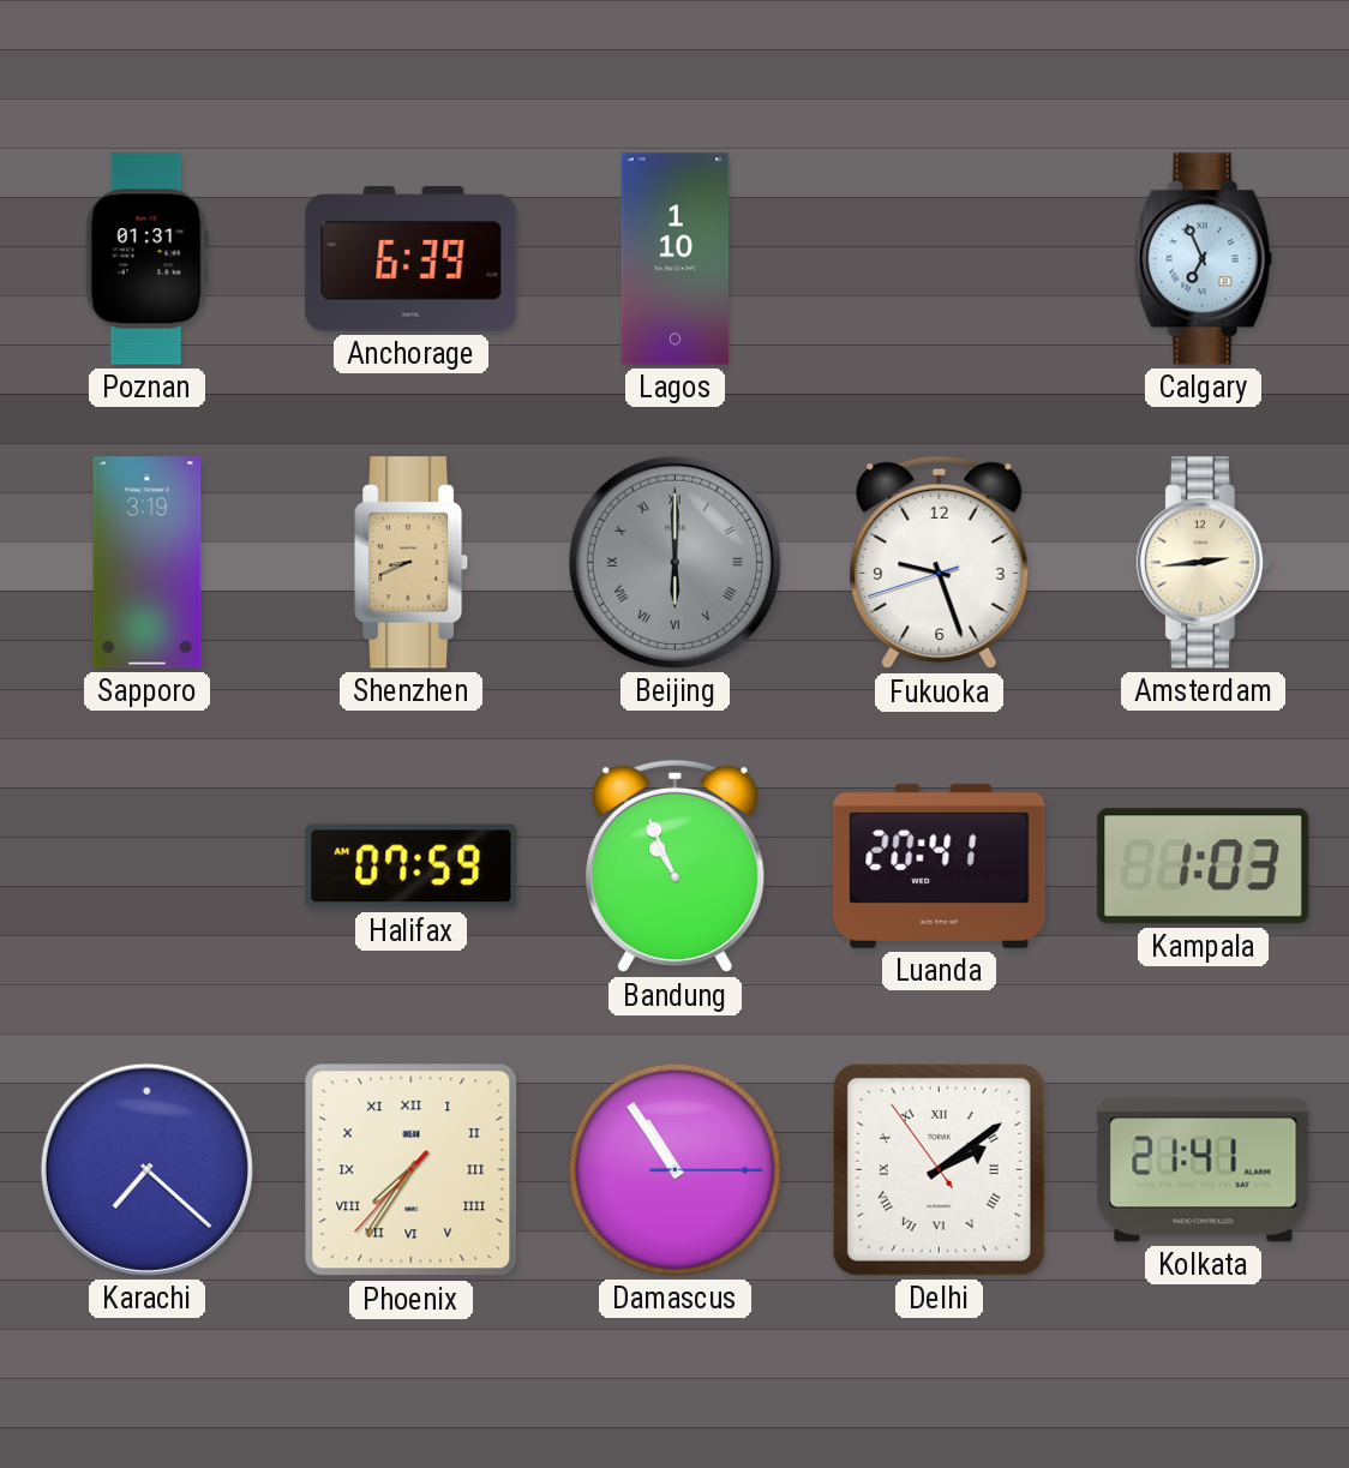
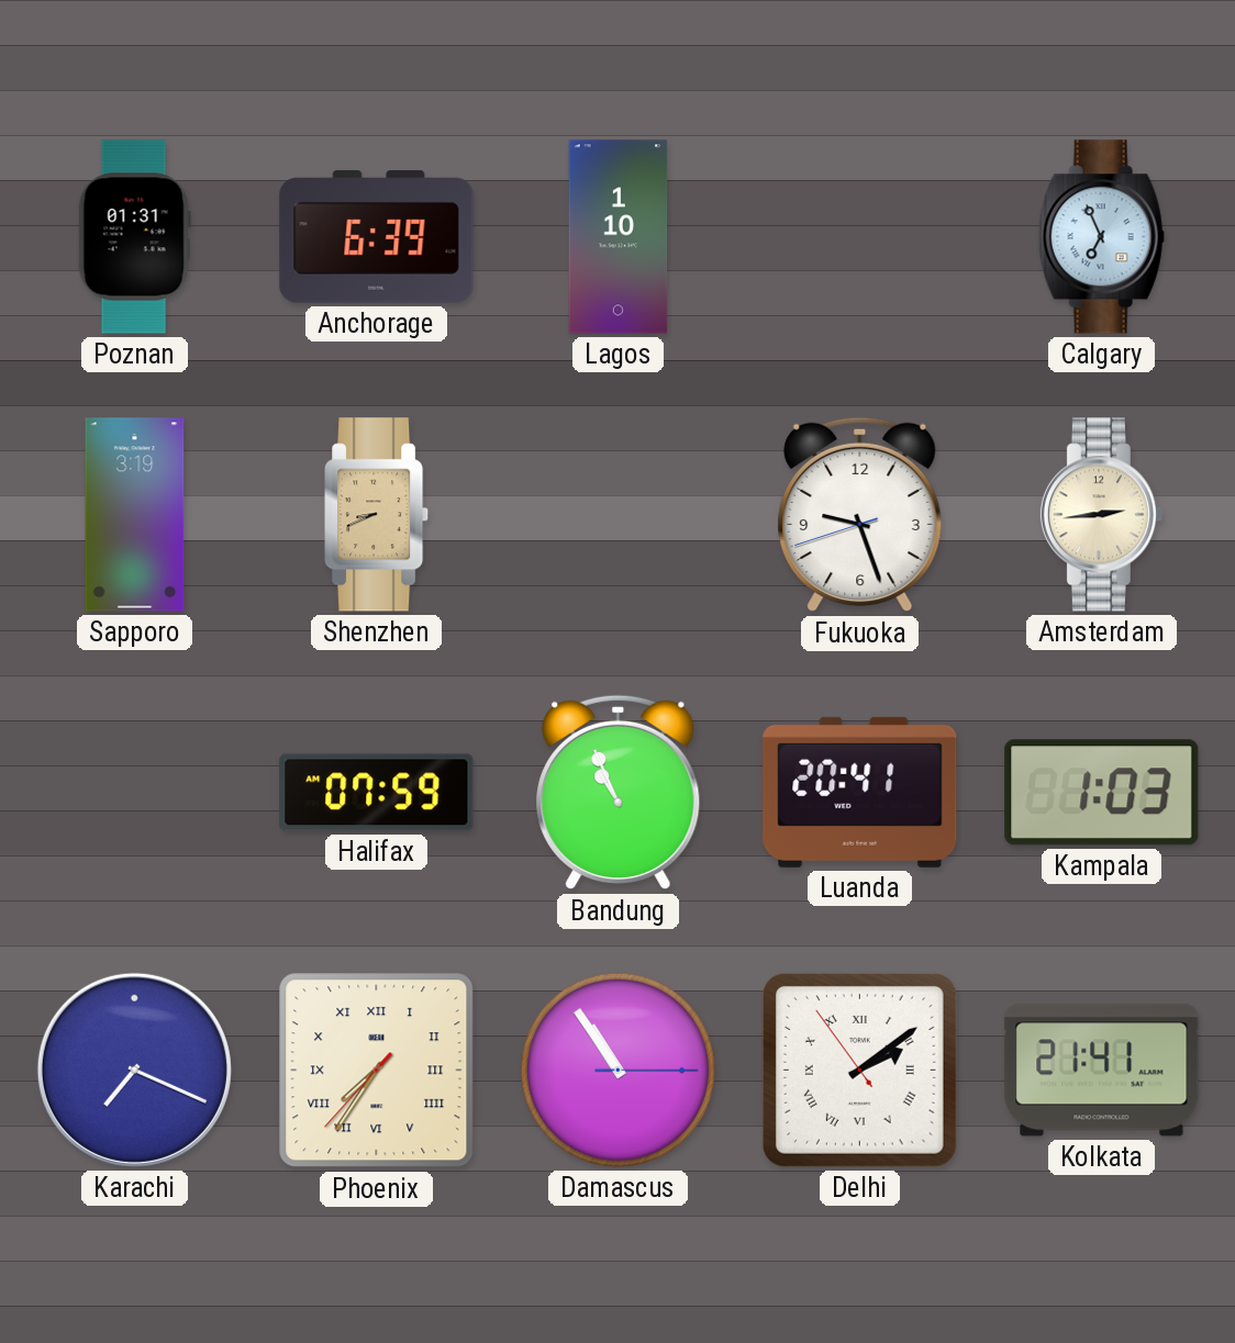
Beijing: 6:00 -> none (674, 562)
Karachi: 7:22 -> 7:19 (134, 1070)
